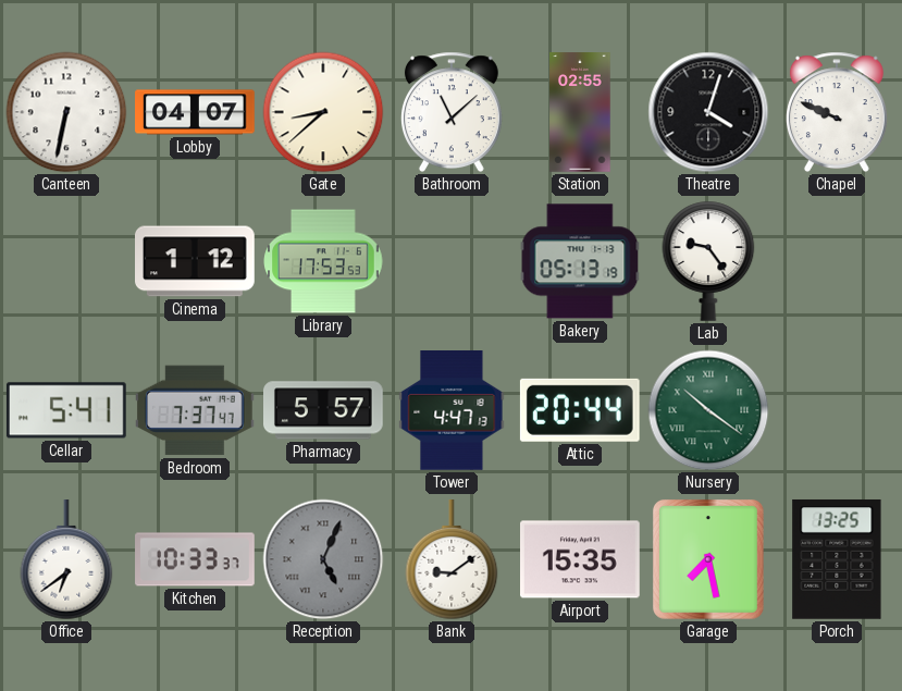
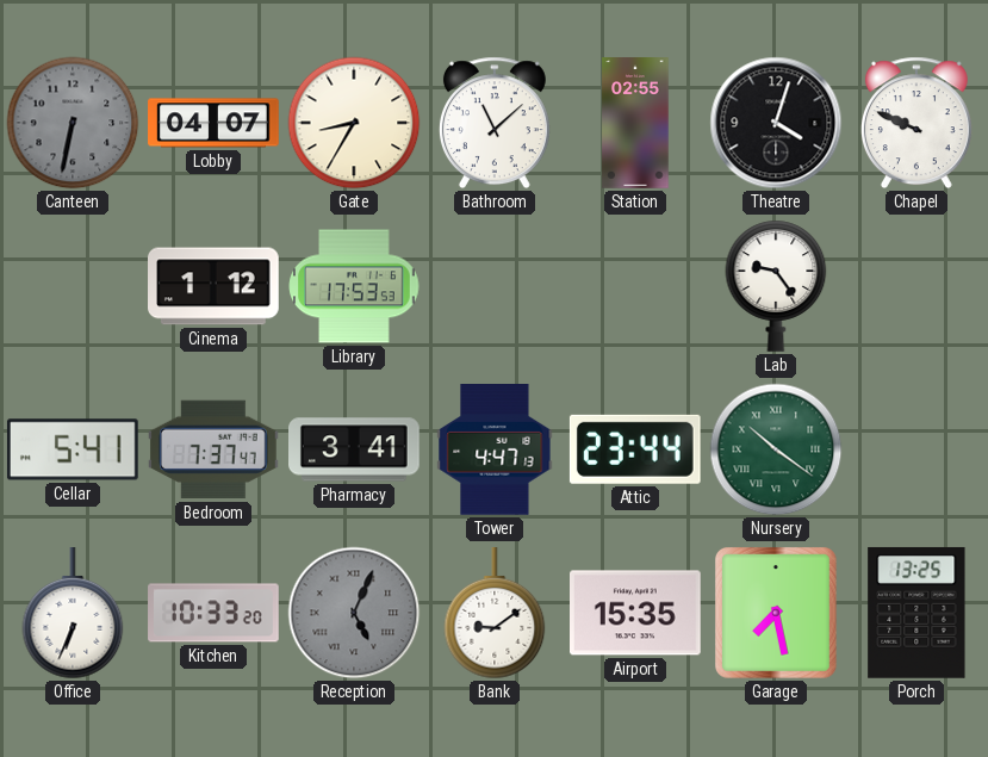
Canteen dial: white -> grey (73, 123)
Gate: 8:38 -> 8:35 (354, 123)
Bakery: 05:13 -> none (580, 261)
Pharmacy: 5:57 -> 3:41 (355, 449)
Attic: 20:44 -> 23:44 (635, 449)
Office: 6:39 -> 6:34 (73, 614)
Kitchen: 10:33:37 -> 10:33:20 (213, 613)
